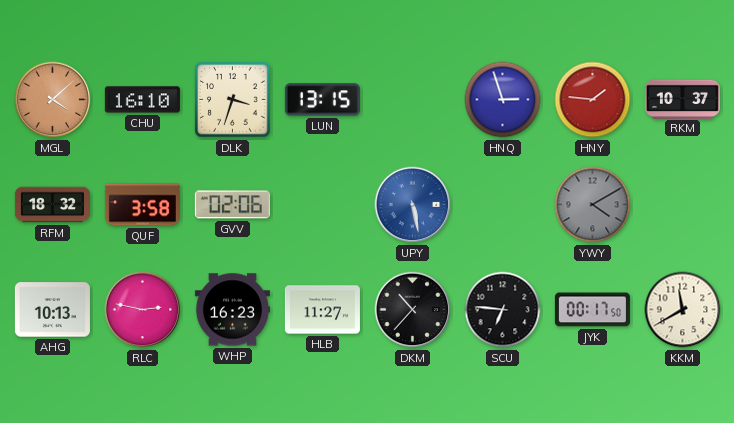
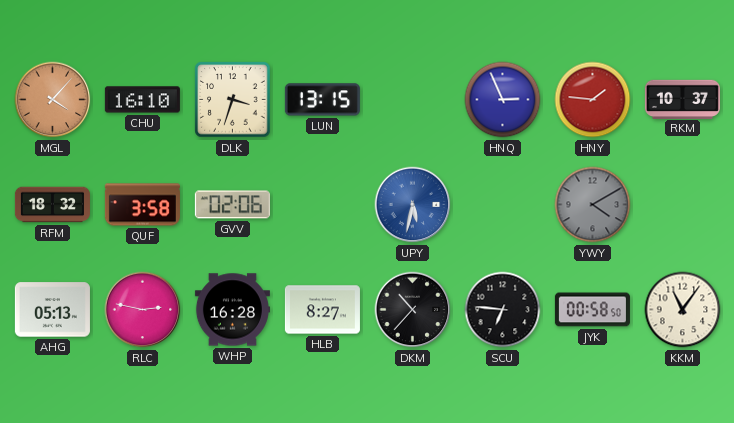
MGL: 4:08 -> 4:07 (53, 100)
HNQ: 2:57 -> 2:56 (503, 100)
UPY: 5:28 -> 5:32 (413, 205)
AHG: 10:13 -> 05:13 (52, 310)
WHP: 16:23 -> 16:28 (232, 310)
HLB: 11:27 -> 8:27 (322, 310)
JYK: 00:17 -> 00:58 (592, 310)
KKM: 11:40 -> 11:06 (683, 310)
